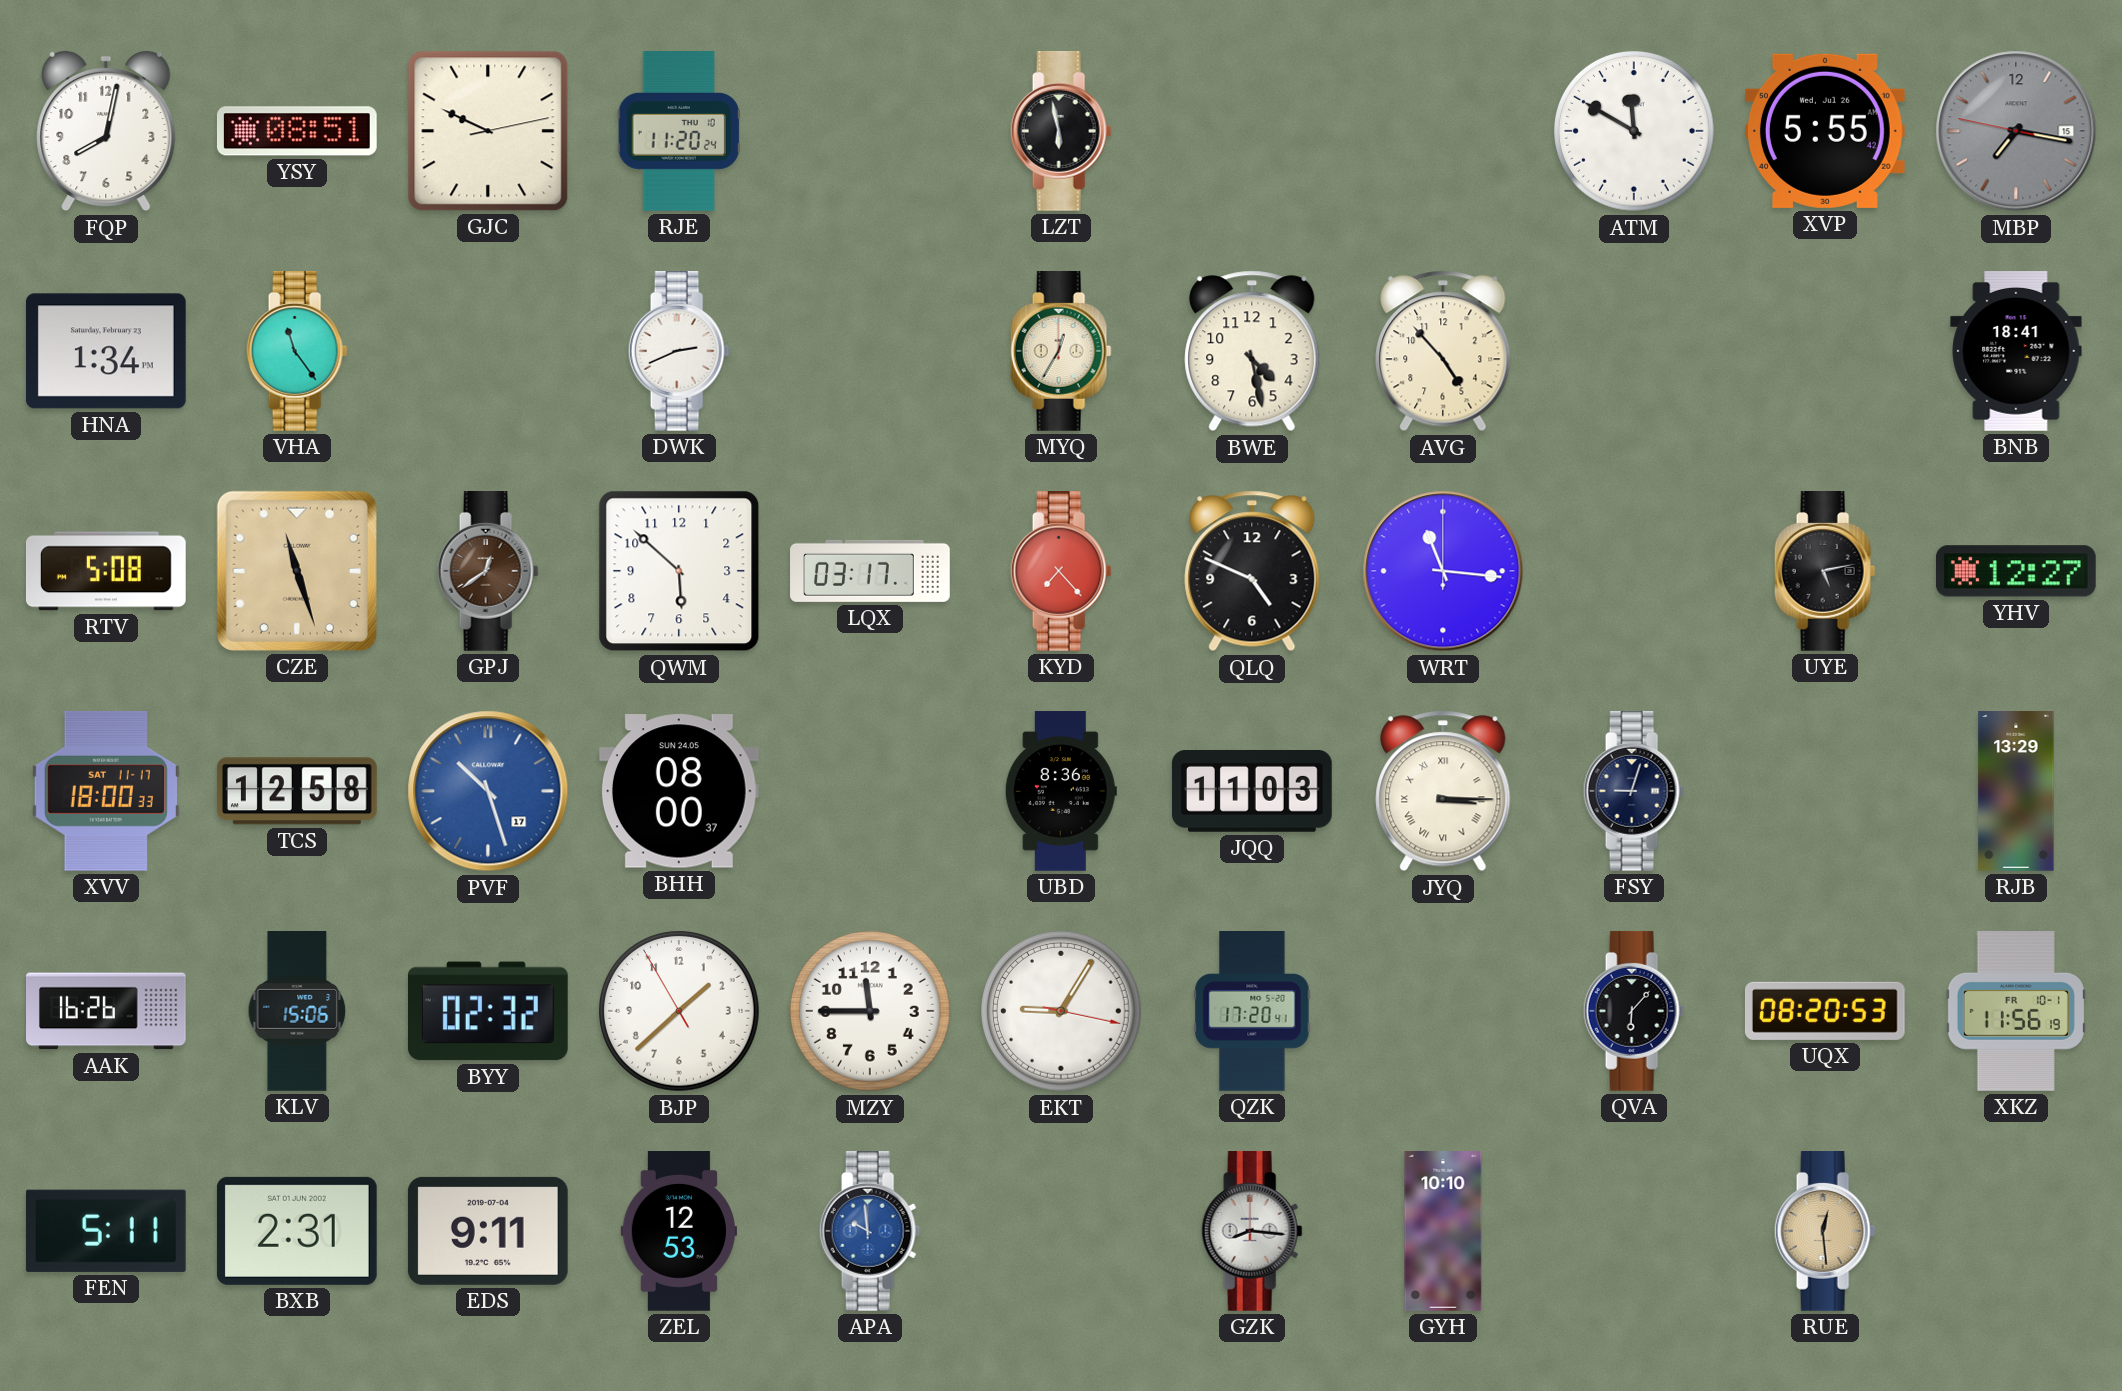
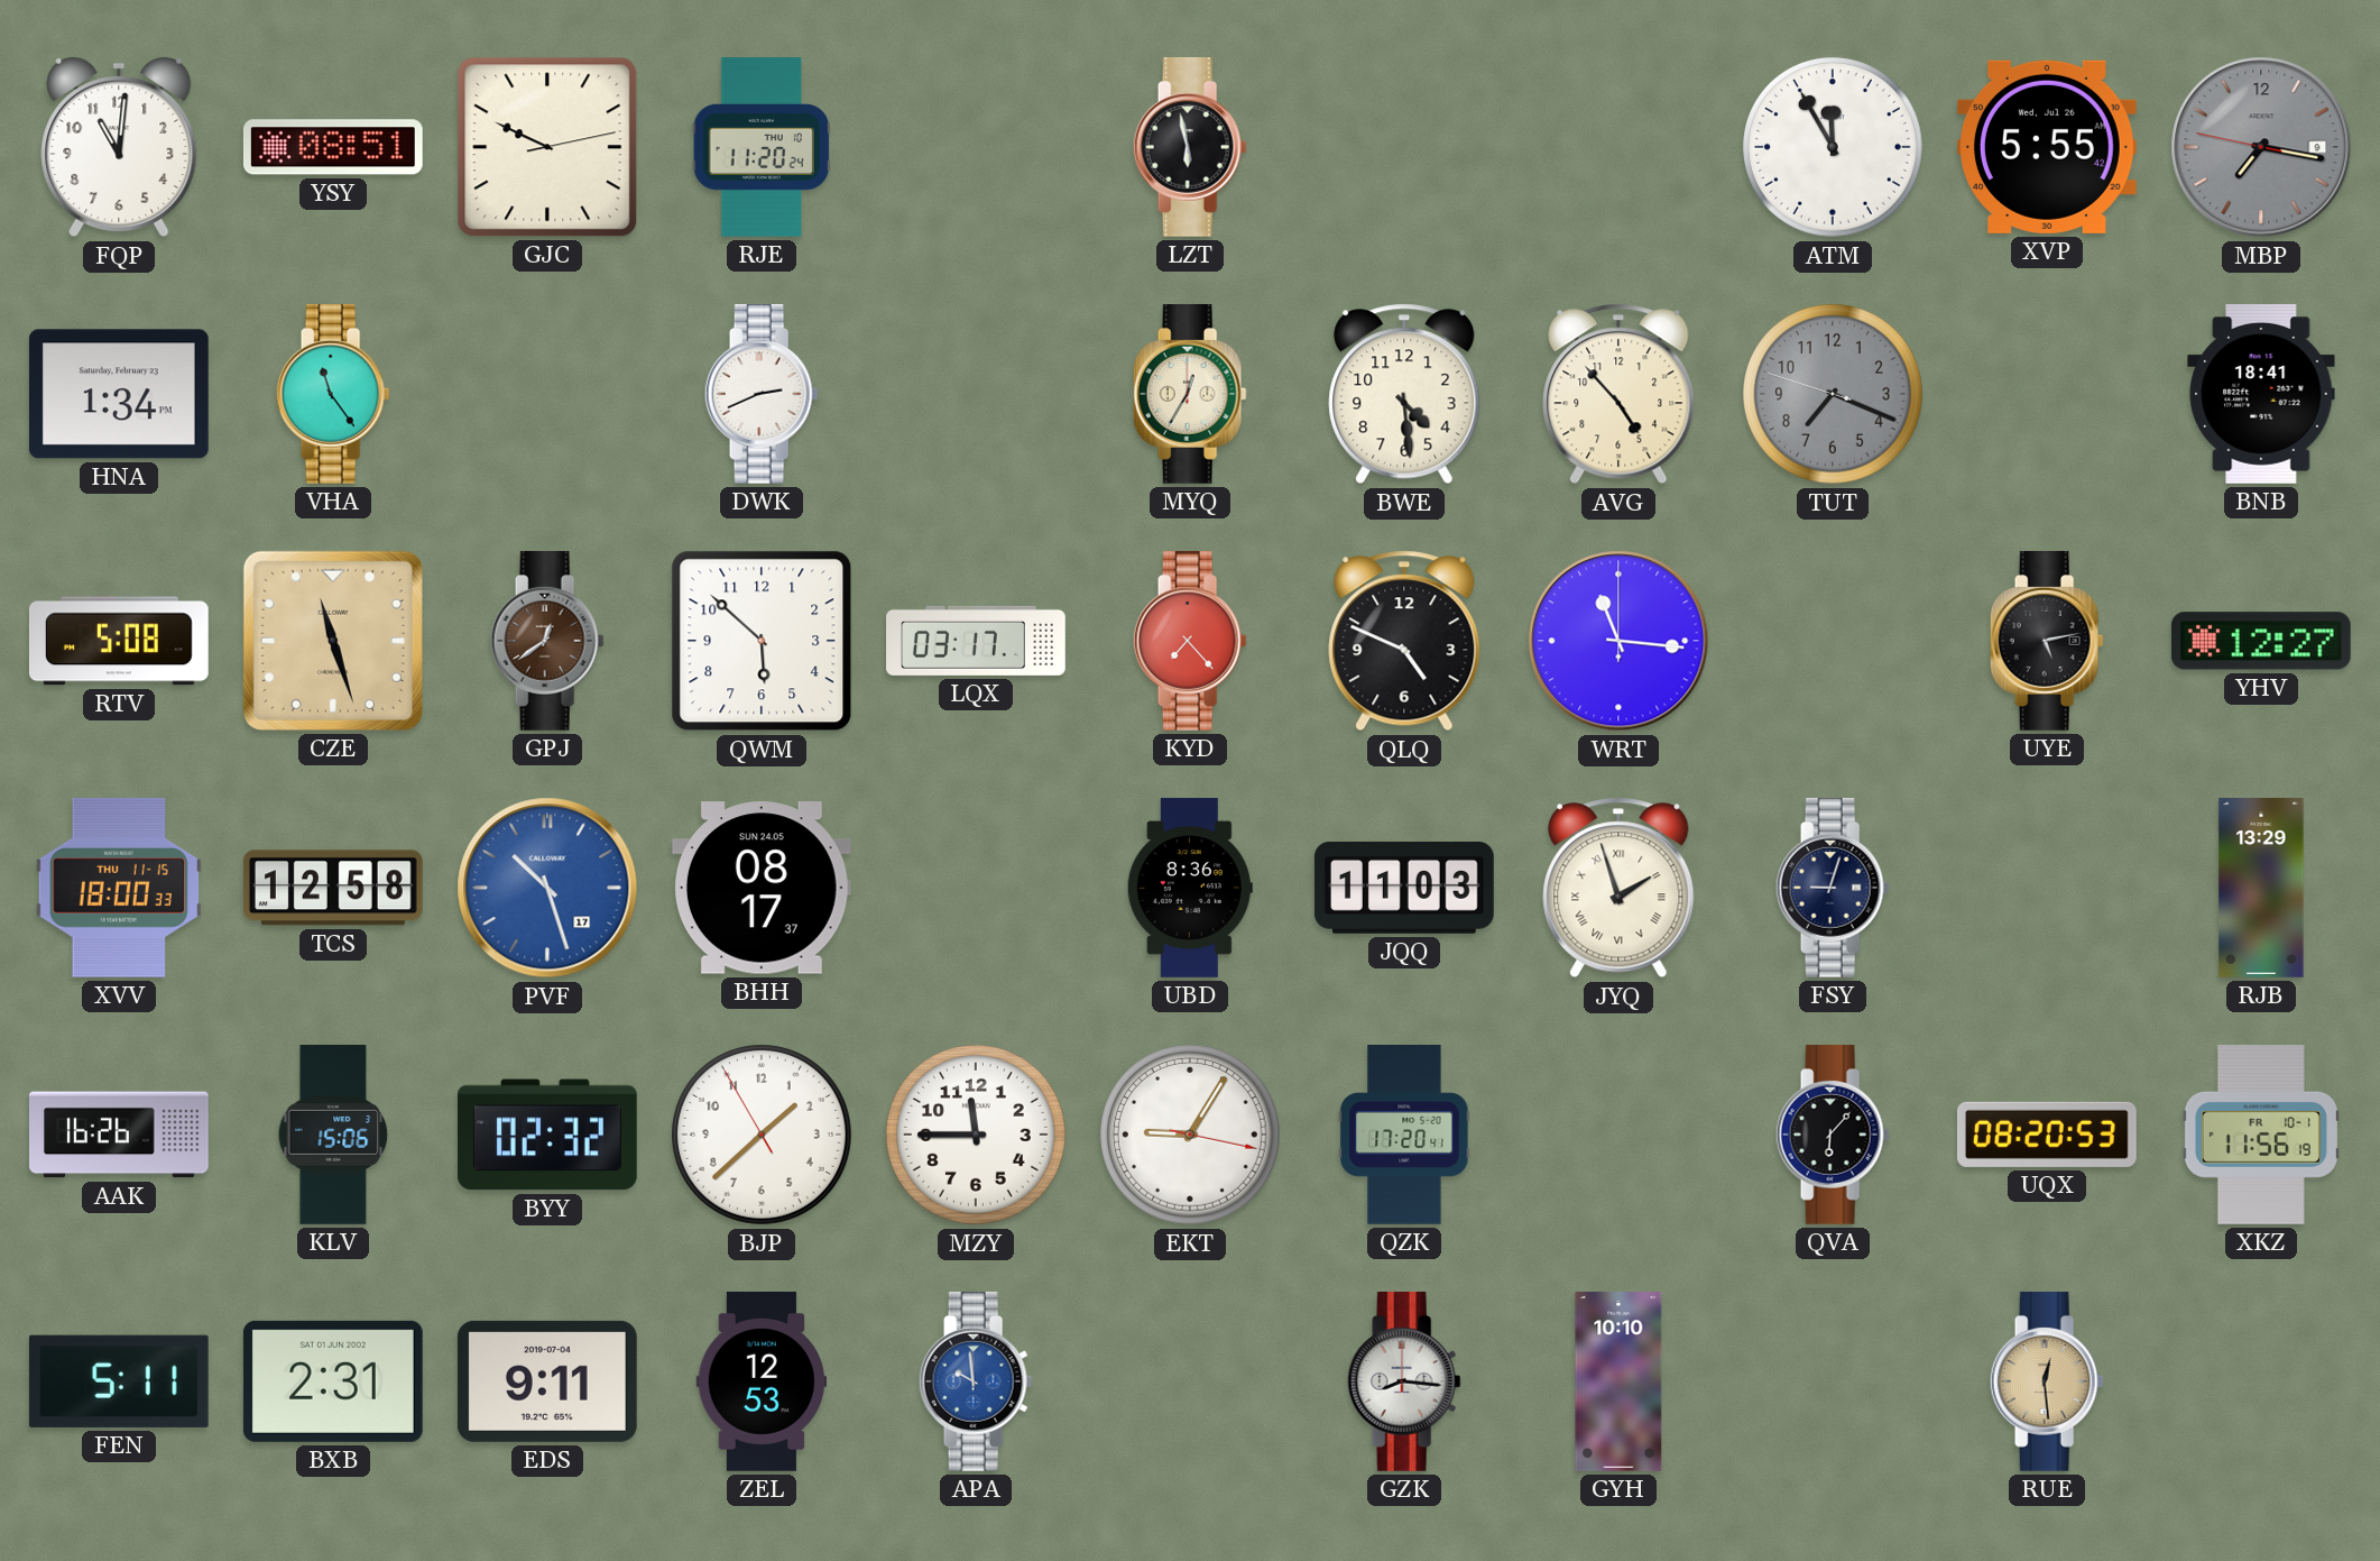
FQP: 8:02 -> 11:01 (119, 147)
ATM: 11:50 -> 11:55 (1834, 148)
MBP date: 15 -> 9 (2261, 147)
BWE: 4:28 -> 4:29 (1404, 394)
TUT: none -> 7:18 (1834, 395)
XVV date: SAT 11-17 -> THU 11-15 (119, 888)
BHH: 08:00 -> 08:17 (762, 888)
JYQ: 3:15 -> 1:57 (1618, 888)
